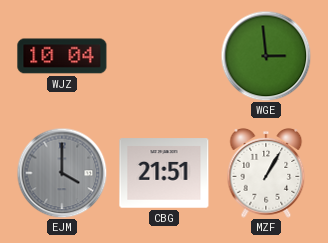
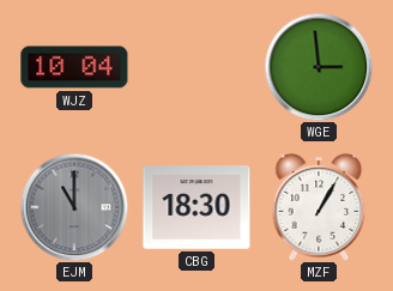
EJM: 4:00 -> 11:00 (74, 207)
CBG: 21:51 -> 18:30 (196, 207)
